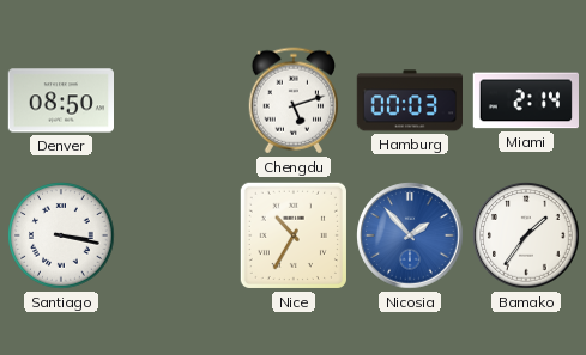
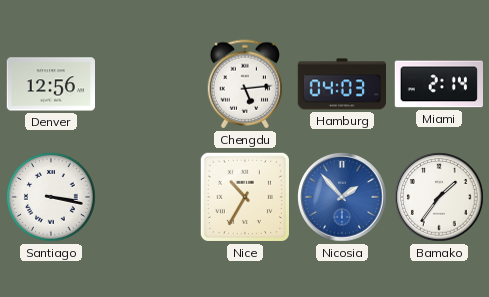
Denver: 08:50 -> 12:56 (50, 84)
Chengdu: 5:12 -> 5:14 (244, 84)
Hamburg: 00:03 -> 04:03 (341, 84)
